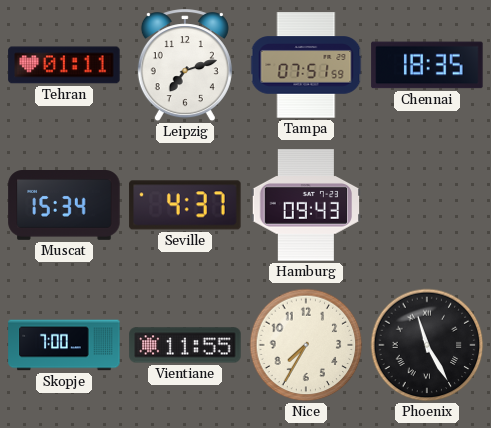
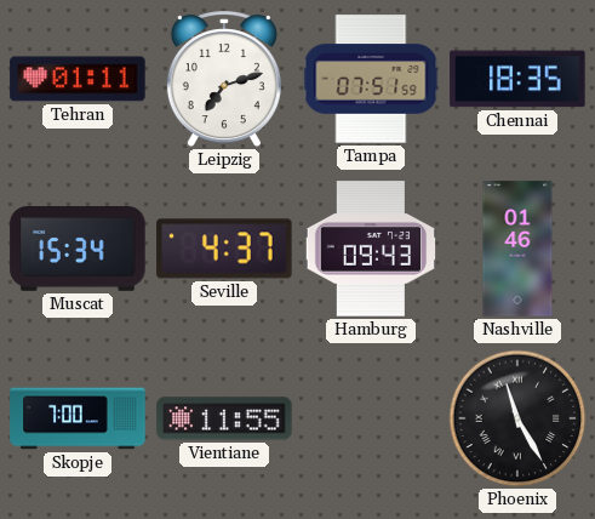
Nashville: none -> 01:46 (517, 249)
Nice: 7:35 -> none (306, 345)
